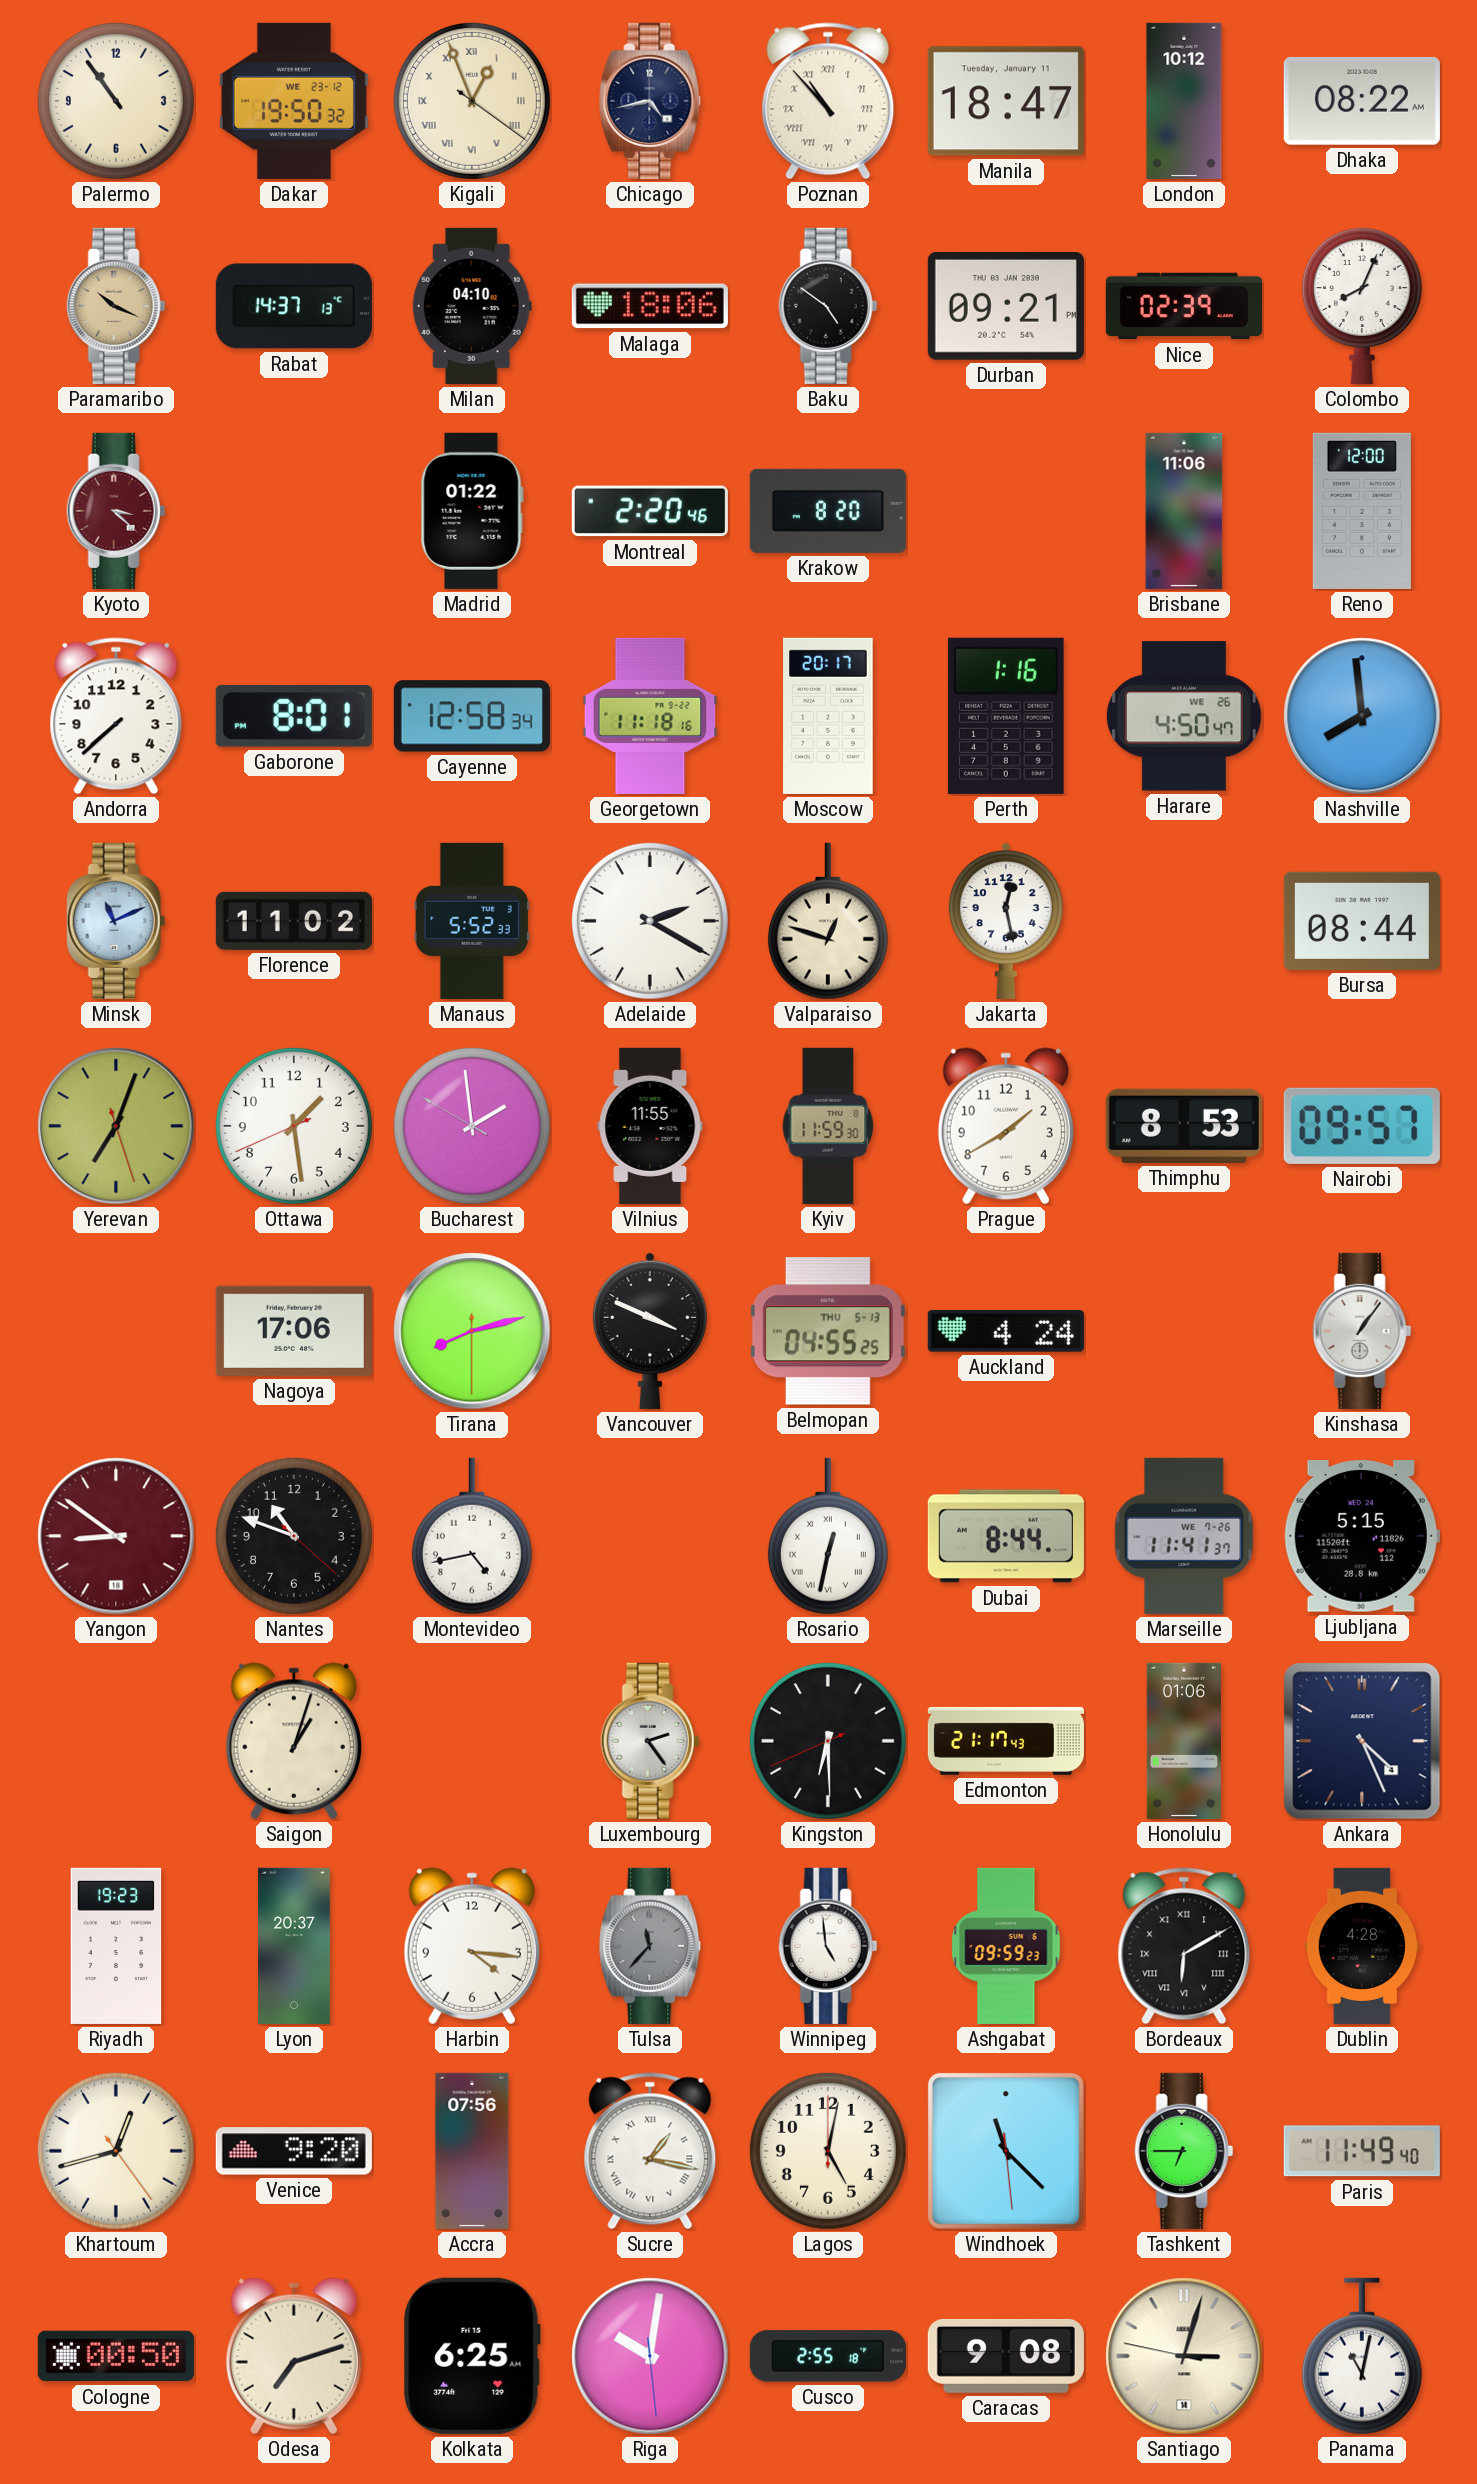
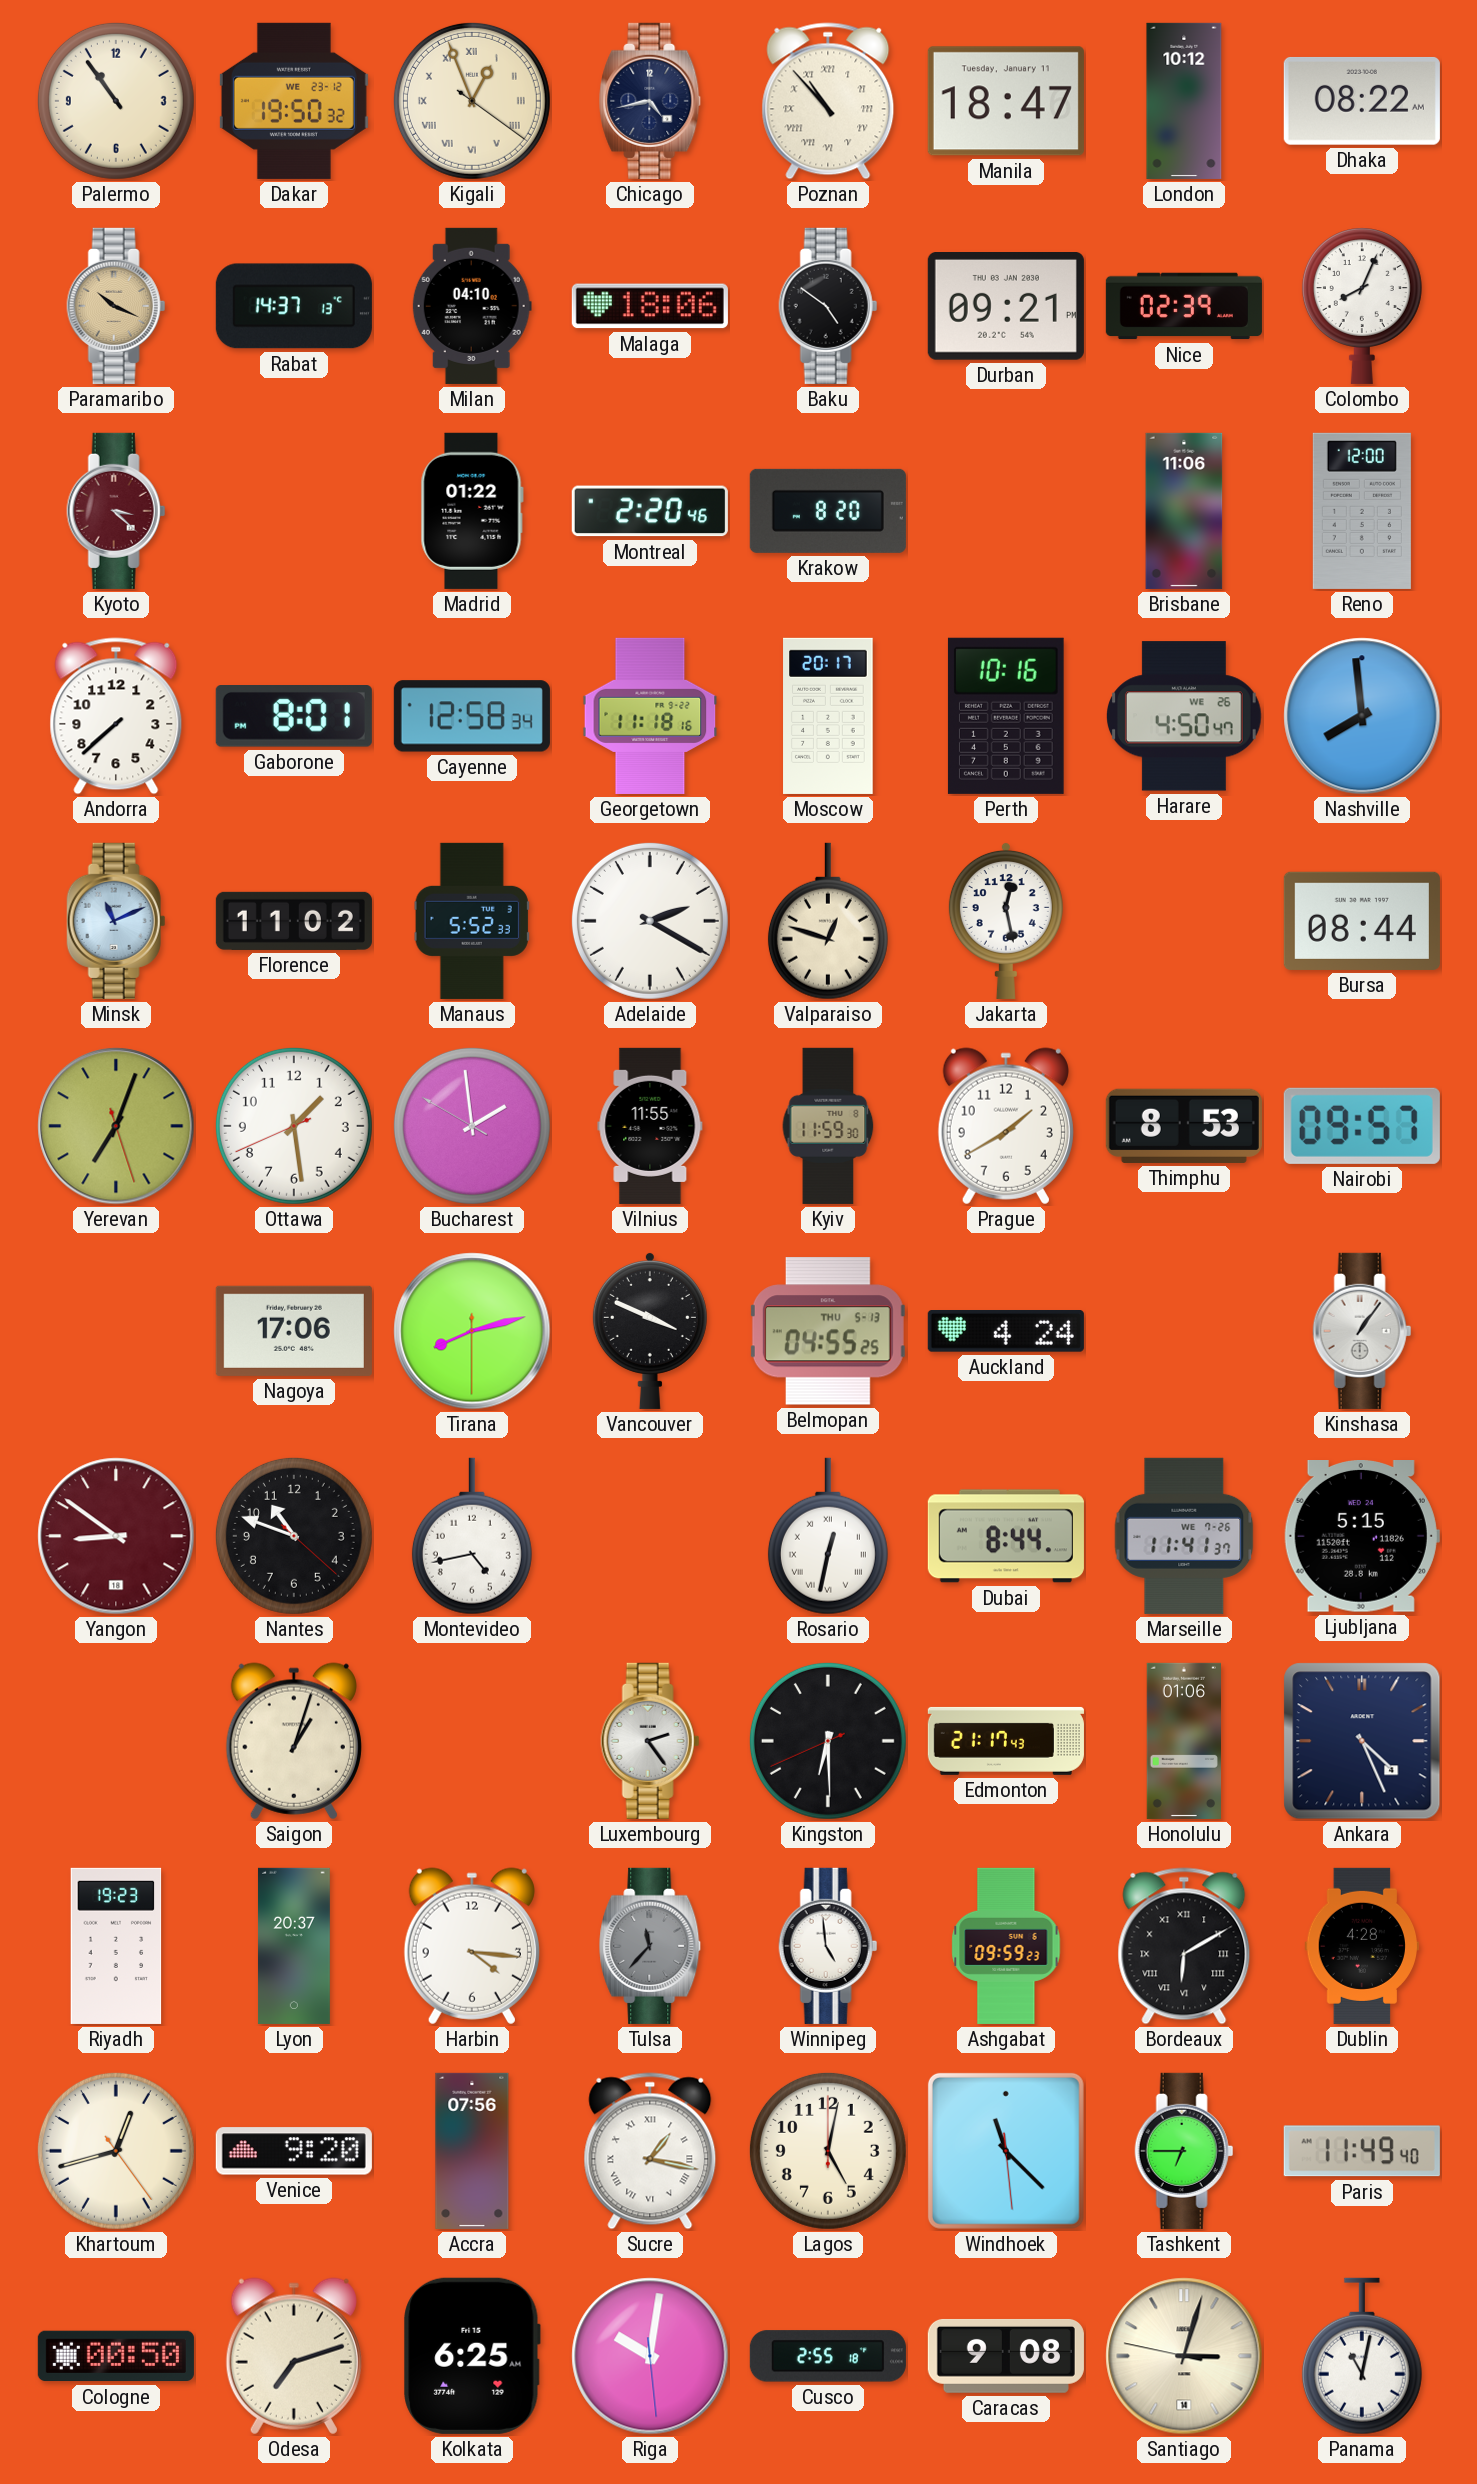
Perth: 1:16 -> 10:16 (1006, 716)
